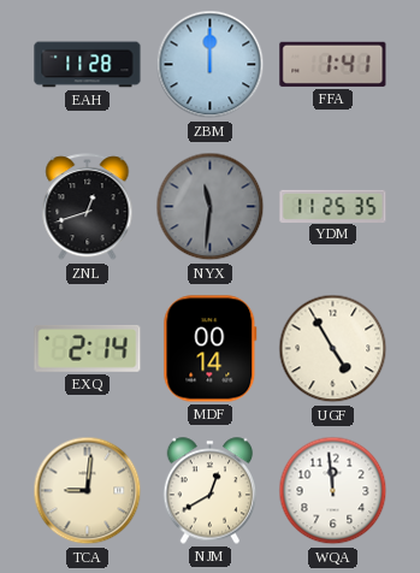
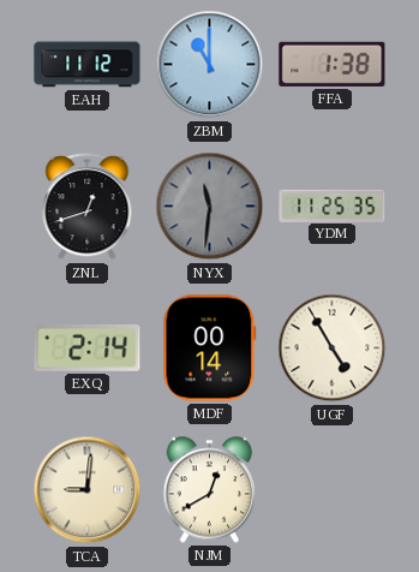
EAH: 11:28 -> 11:12 (88, 65)
ZBM: 12:00 -> 11:00 (210, 65)
FFA: 1:41 -> 1:38 (333, 64)
WQA: 11:59 -> none (333, 491)
